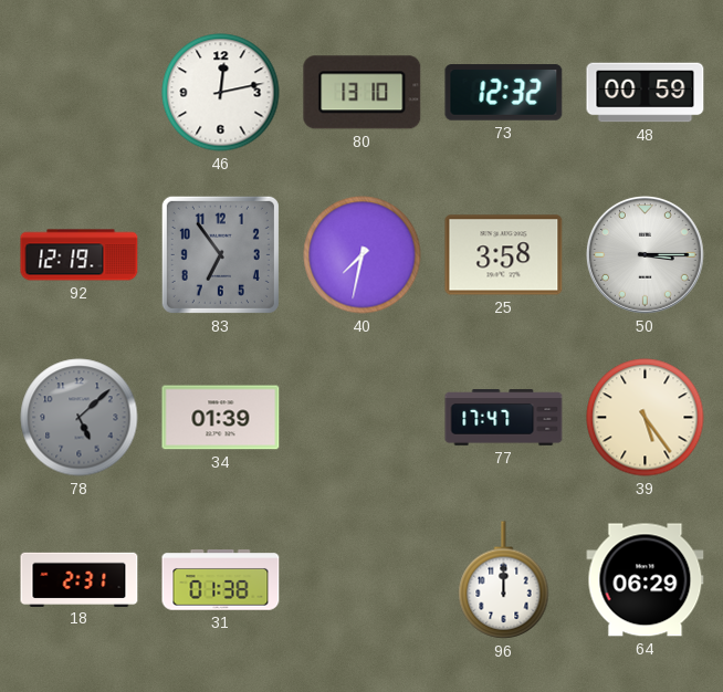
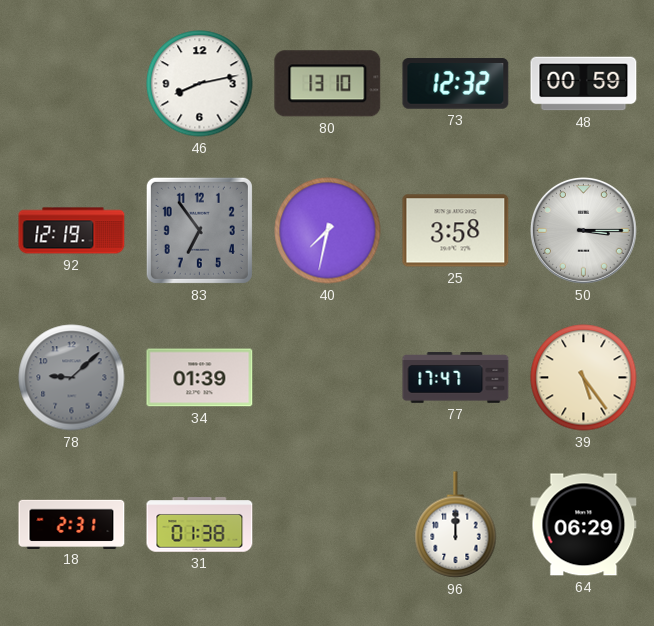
46: 12:13 -> 8:13 (200, 84)
78: 5:08 -> 9:08 (72, 378)
